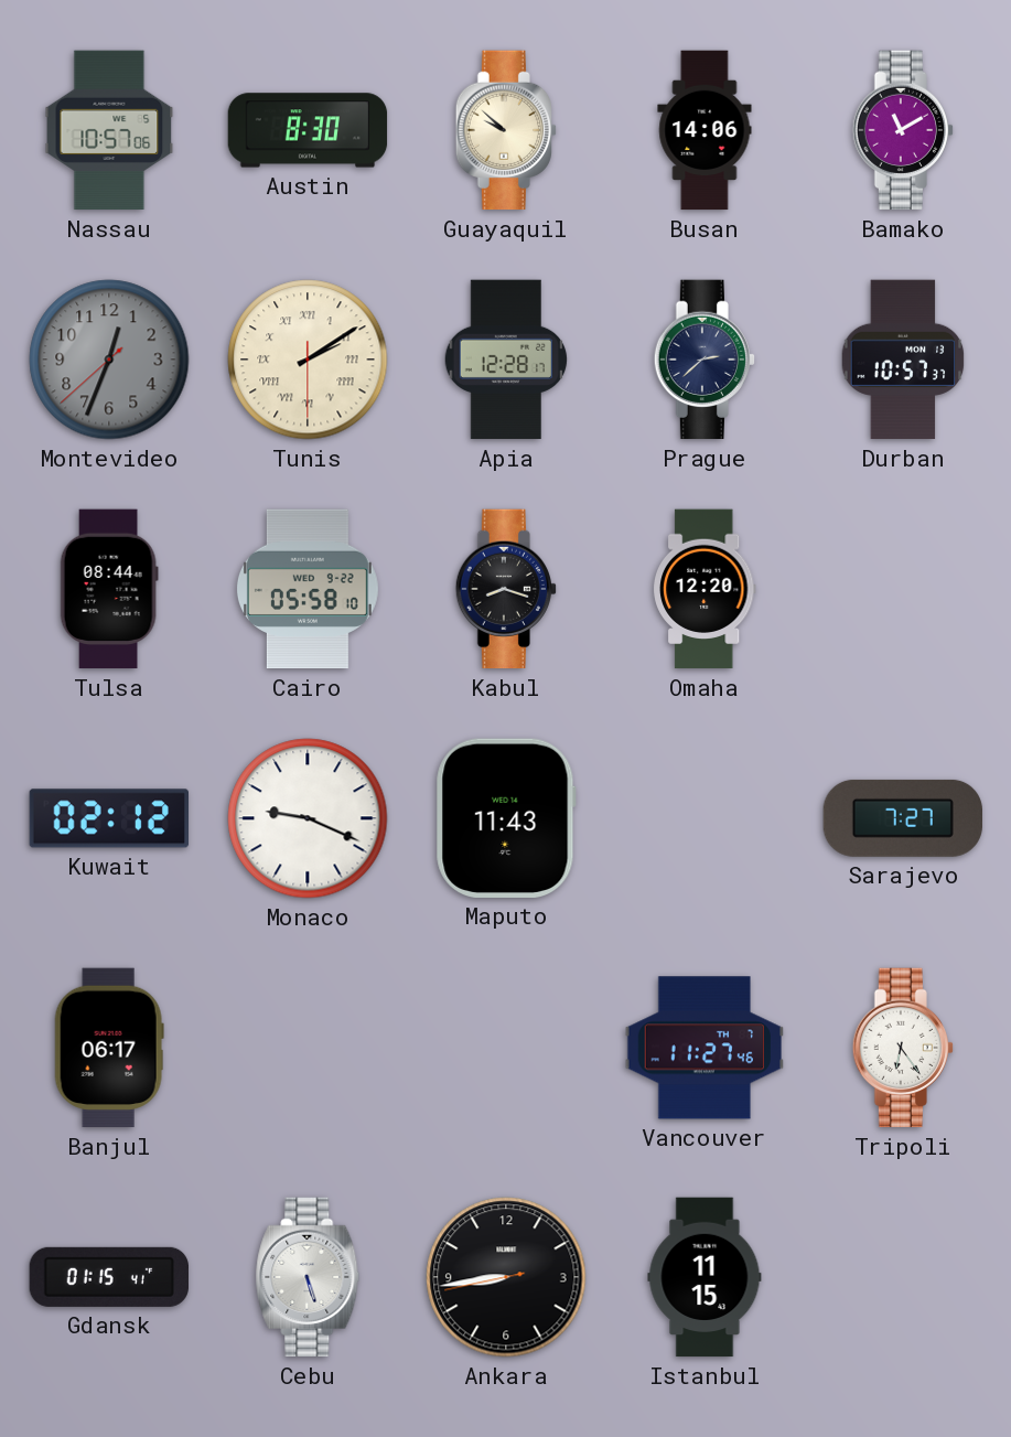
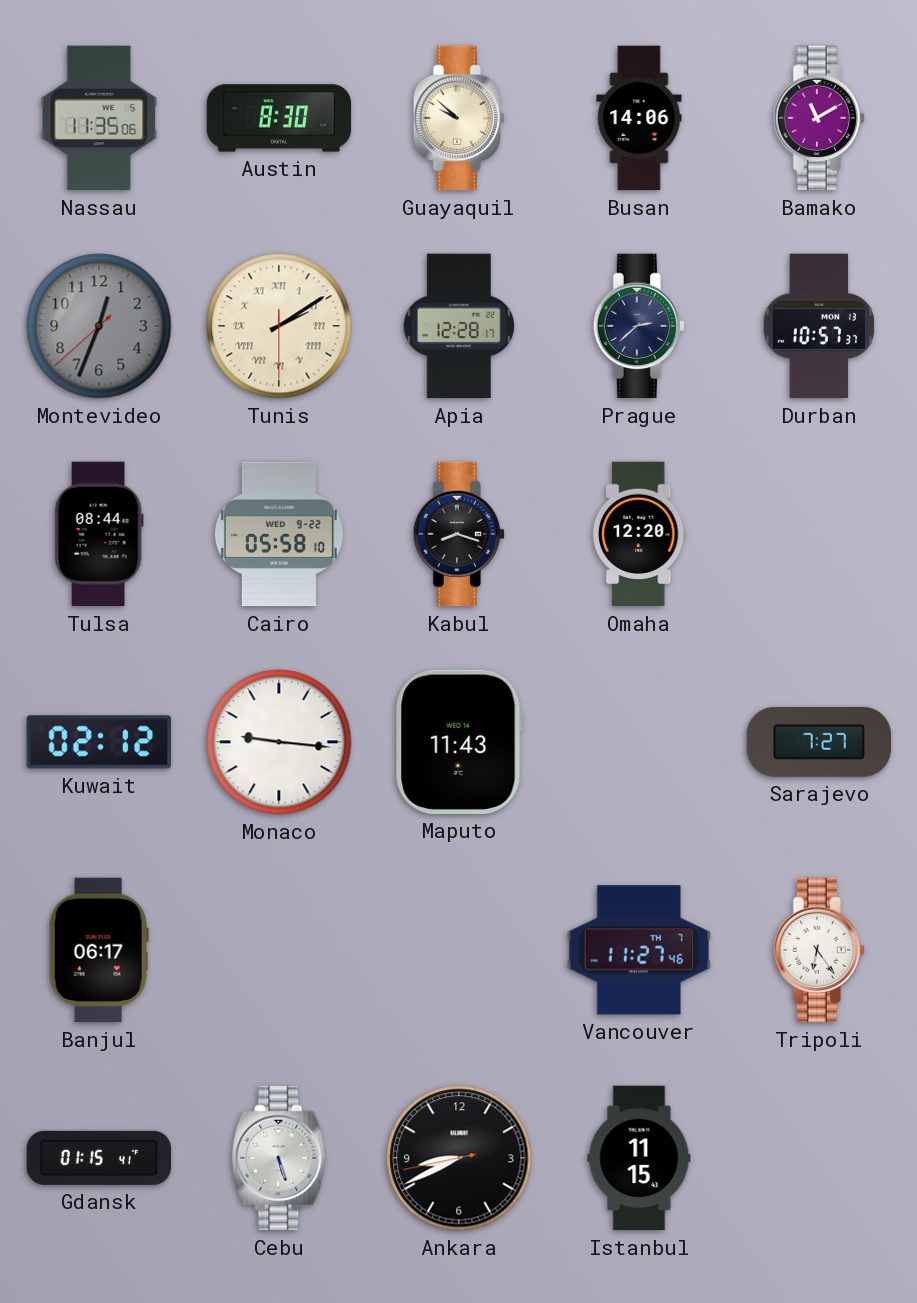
Nassau: 10:57 -> 11:35 (99, 118)
Monaco: 9:19 -> 9:16 (279, 742)
Ankara: 8:43 -> 8:40 (459, 1158)
